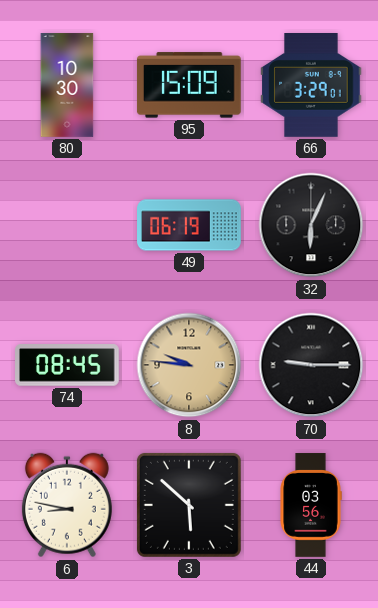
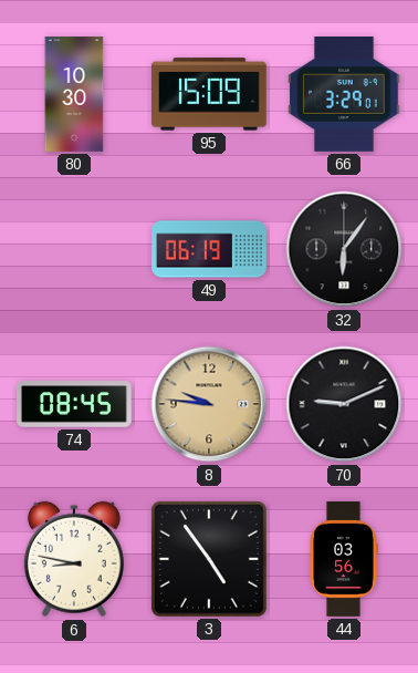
32: 6:04 -> 6:06 (344, 249)
70: 9:15 -> 9:11 (344, 404)
3: 5:52 -> 4:54 (209, 559)
